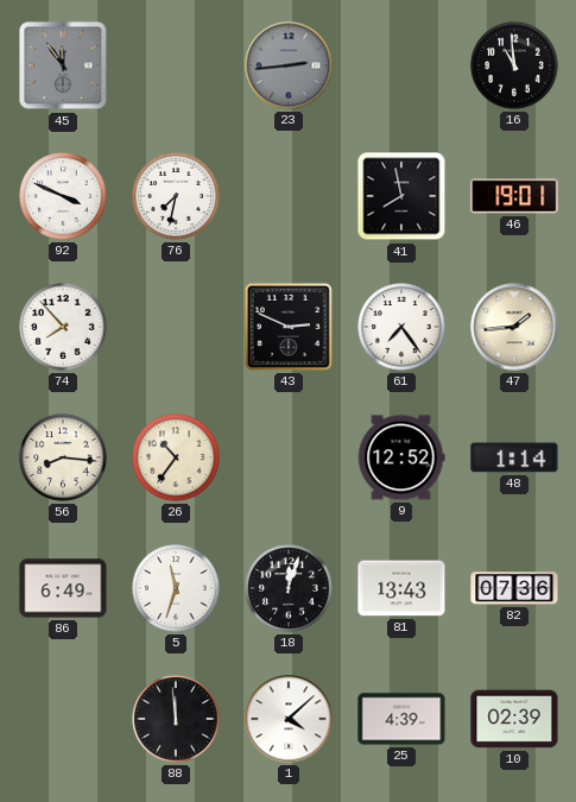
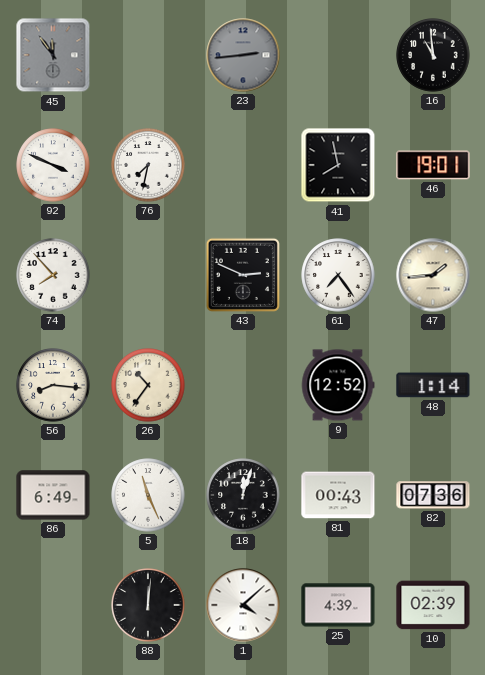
5: 11:33 -> 11:26 (148, 495)
81: 13:43 -> 00:43 (338, 495)
88: 11:59 -> 12:01 (148, 605)
